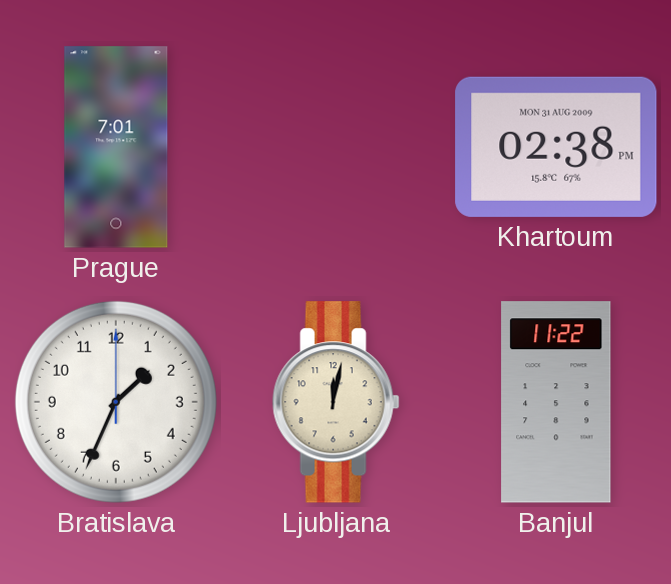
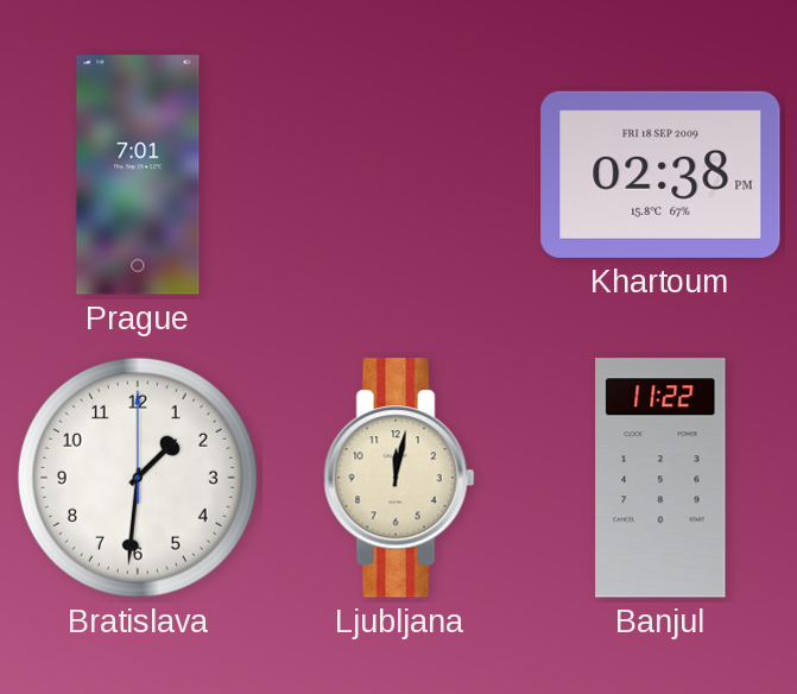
Khartoum date: MON 31 AUG 2009 -> FRI 18 SEP 2009 (660, 175)
Bratislava: 1:34 -> 1:31 (138, 478)
